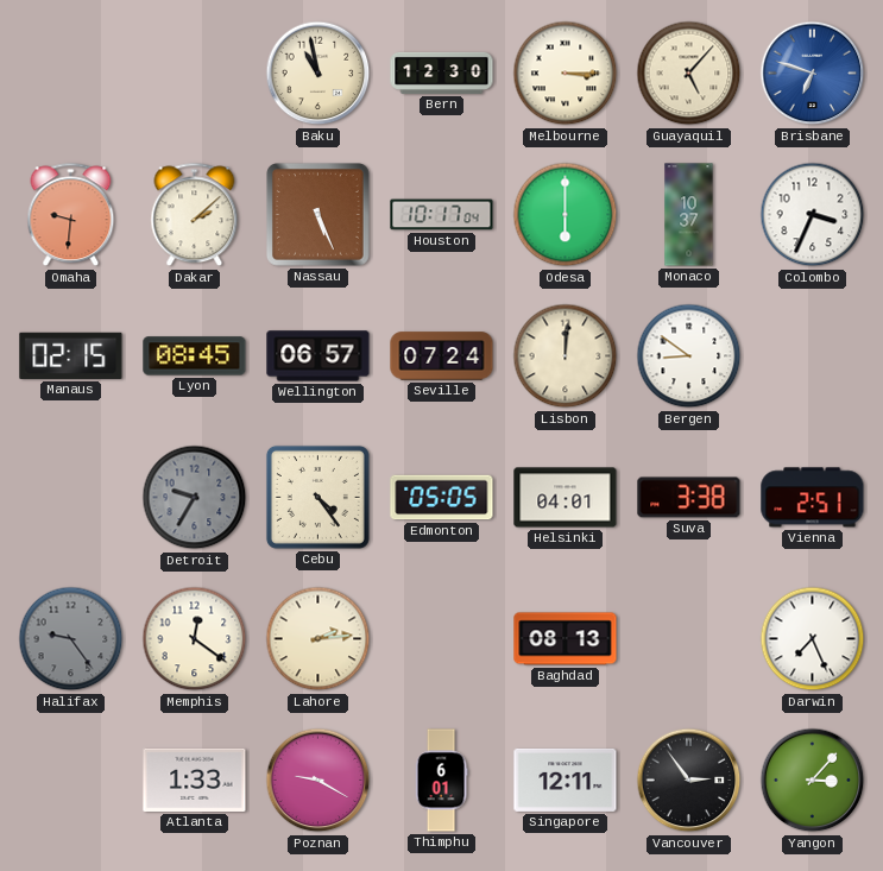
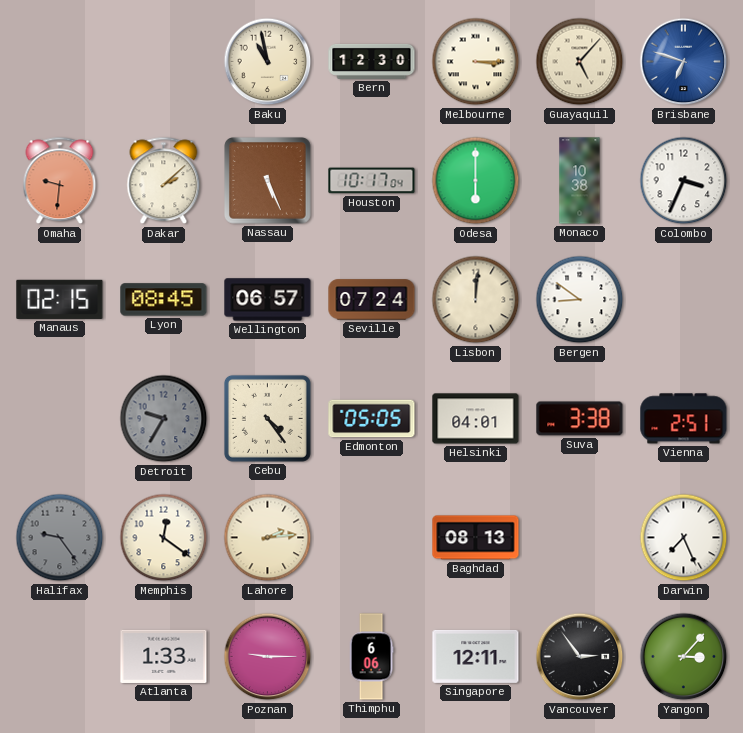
Monaco: 10:37 -> 10:38 (580, 181)
Poznan: 9:20 -> 9:15 (268, 657)
Thimphu: 6:01 -> 6:06 (371, 657)
